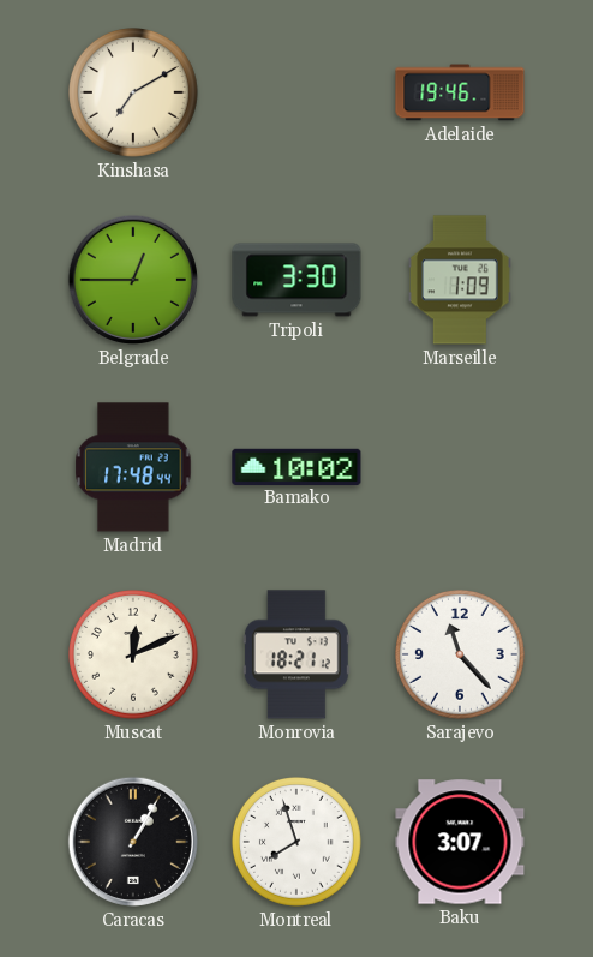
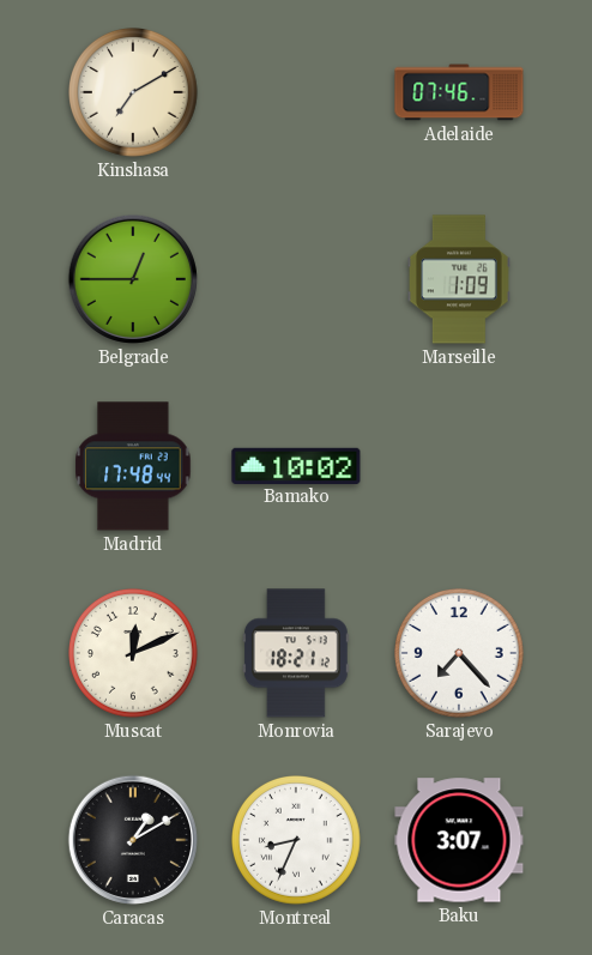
Adelaide: 19:46 -> 07:46 (459, 92)
Tripoli: 3:30 -> none (296, 280)
Sarajevo: 11:23 -> 7:23 (460, 654)
Caracas: 1:05 -> 1:10 (133, 840)
Montreal: 7:57 -> 8:34 (297, 841)
